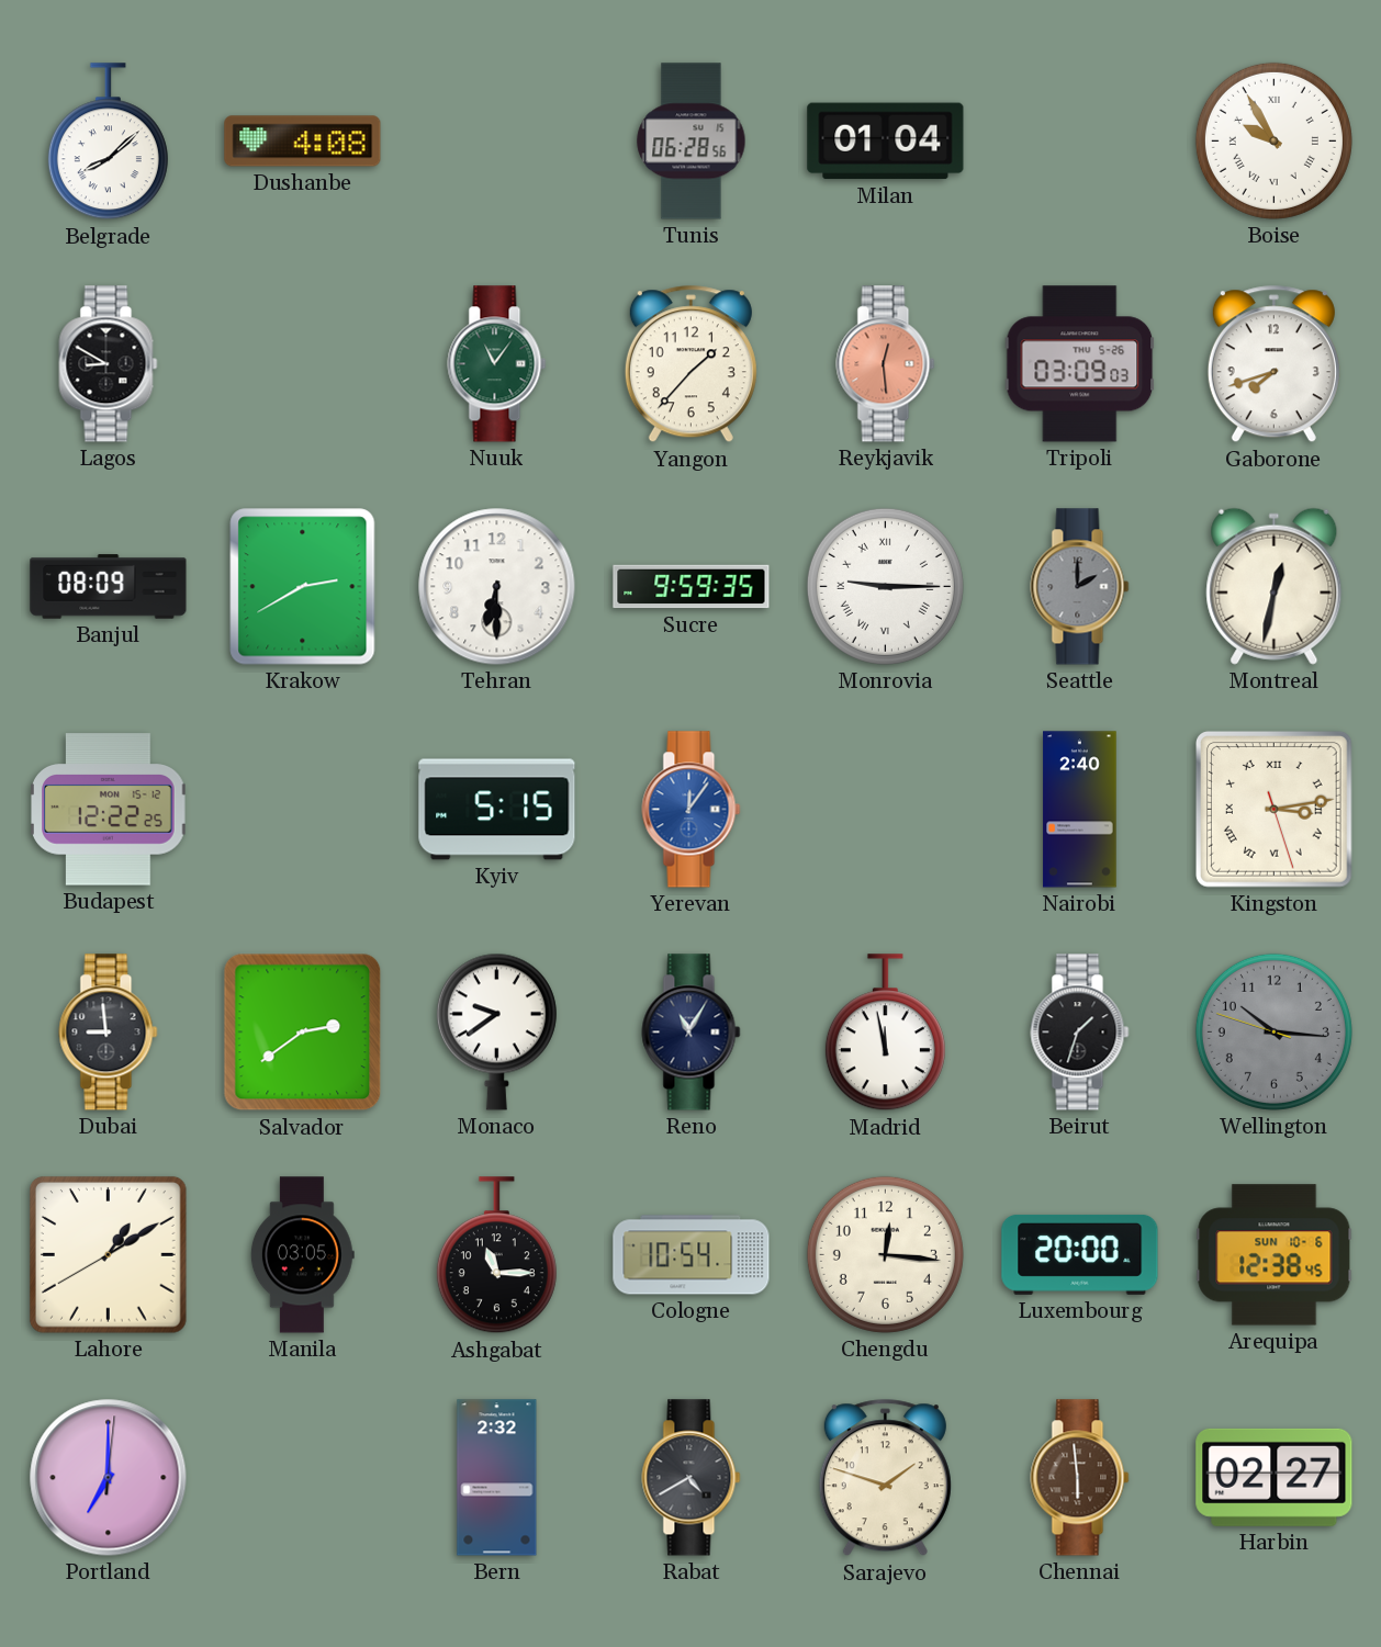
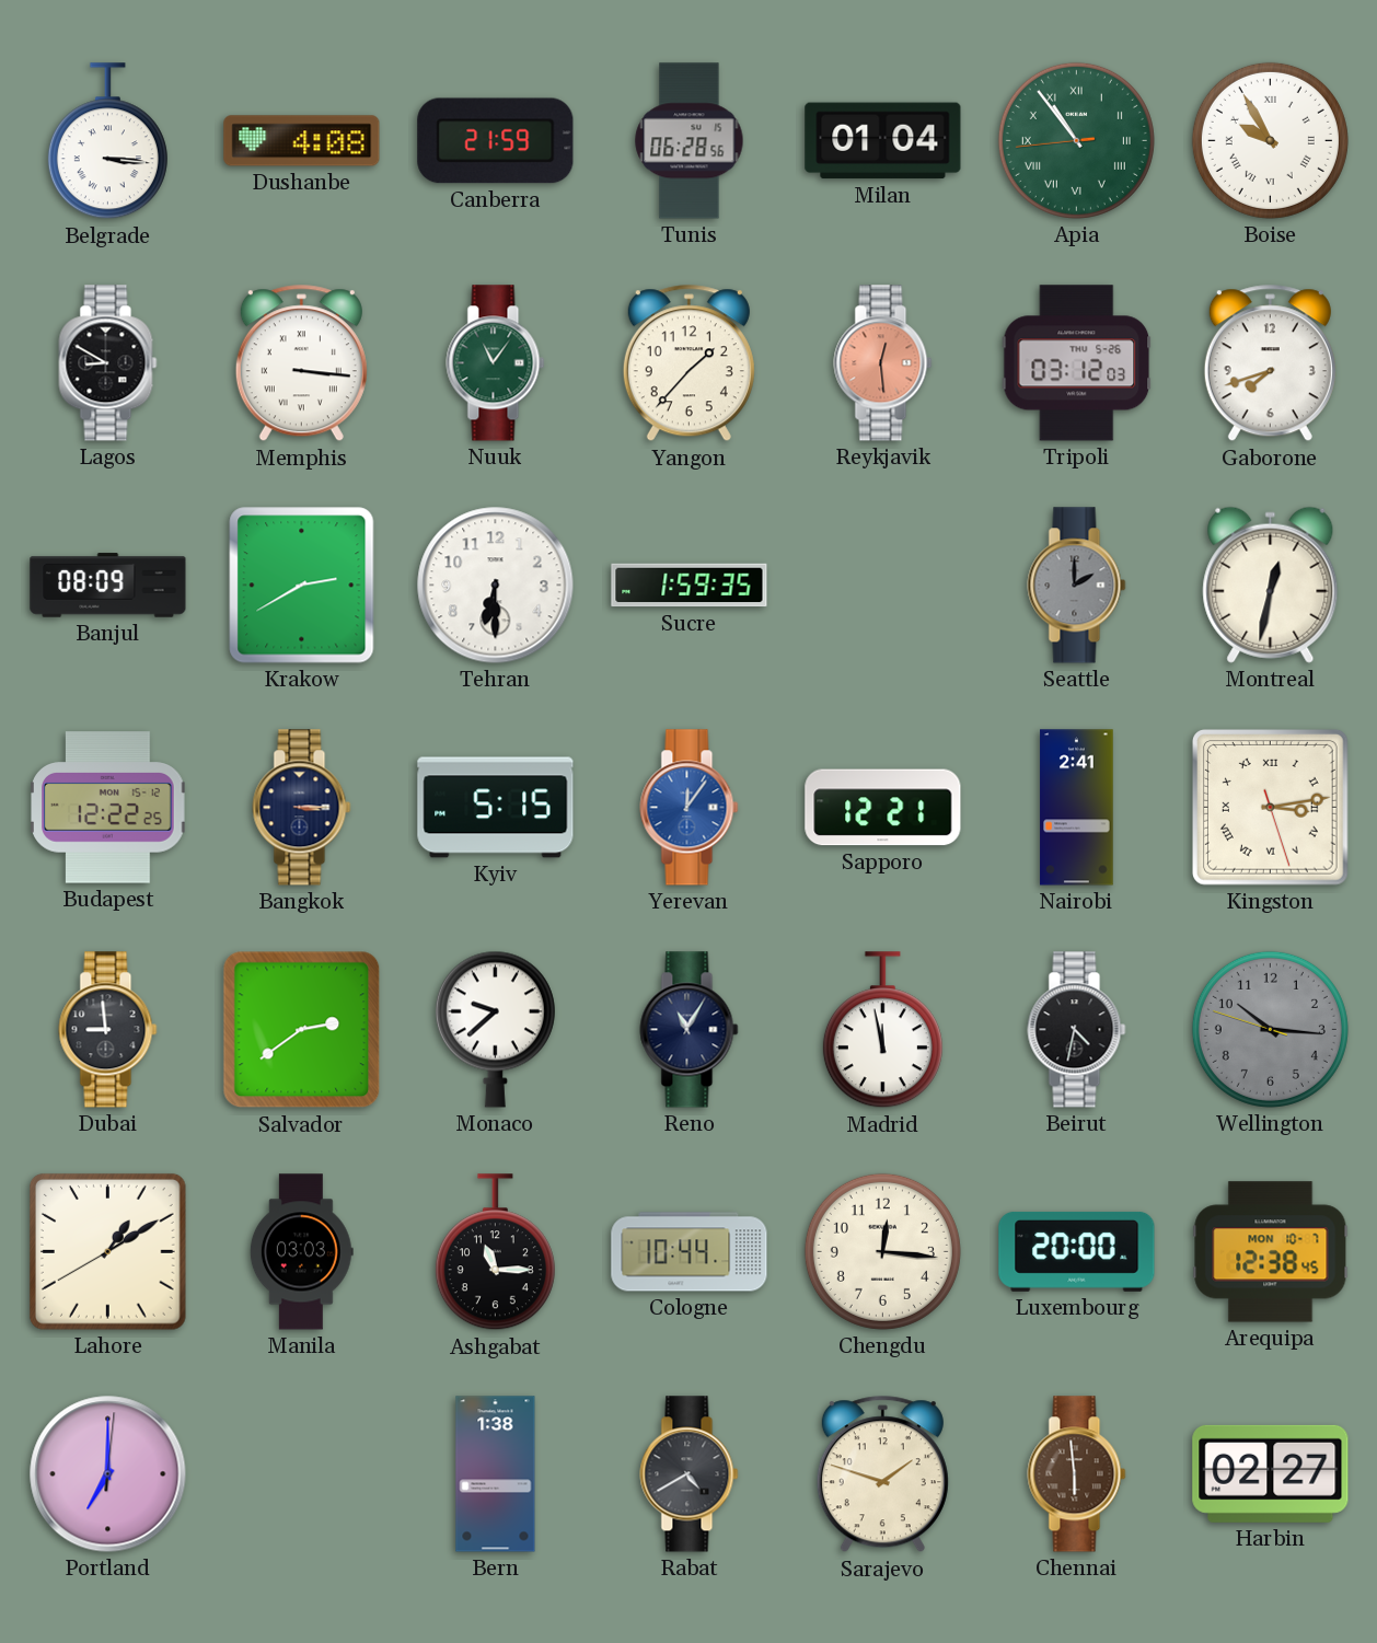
Belgrade: 8:08 -> 3:16 (107, 141)
Canberra: none -> 21:59 (496, 141)
Apia: none -> 10:53 (1076, 140)
Memphis: none -> 3:16 (301, 363)
Tripoli: 03:09 -> 03:12 (1077, 363)
Sucre: 9:59 -> 1:59 (690, 586)
Monrovia: 9:15 -> none (885, 586)
Bangkok: none -> 3:15 (302, 808)
Sapporo: none -> 12:21 (883, 808)
Nairobi: 2:40 -> 2:41 (1077, 808)
Monaco: 9:39 -> 9:38 (495, 1029)
Beirut: 1:33 -> 4:32 (1077, 1030)
Manila: 03:05 -> 03:03 (301, 1252)
Cologne: 10:54 -> 10:44 (690, 1252)
Arequipa date: SUN 10-6 -> MON 10-7 (1271, 1252)
Bern: 2:32 -> 1:38 (496, 1474)
